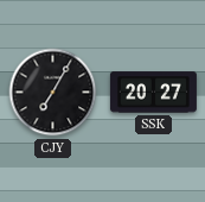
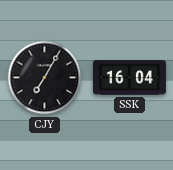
SSK: 20:27 -> 16:04 (129, 78)
